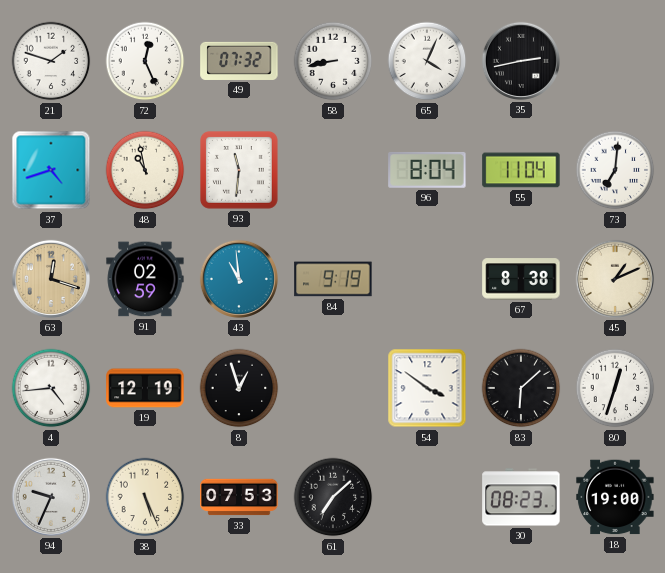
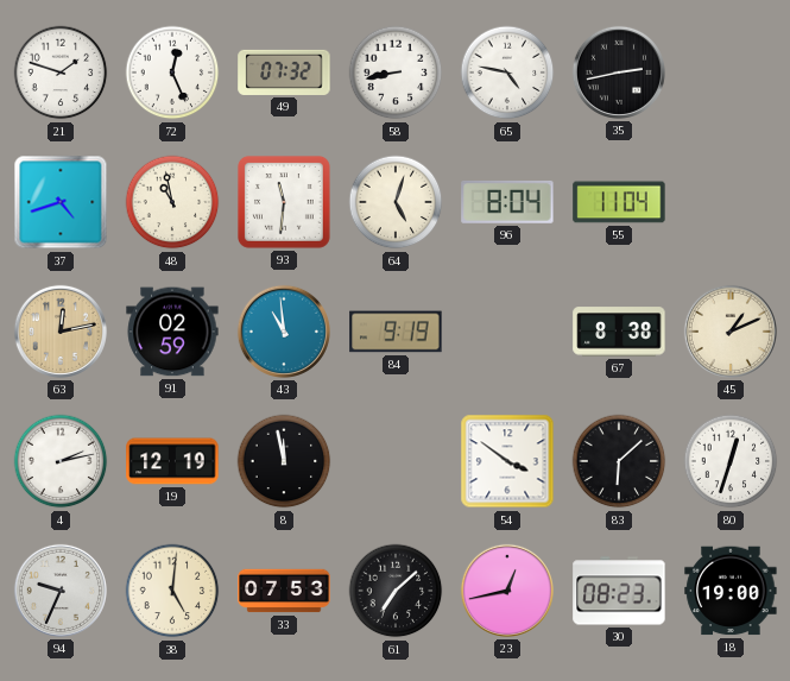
65: 4:04 -> 4:47 (507, 72)
64: none -> 5:03 (396, 202)
73: 7:01 -> none (615, 170)
63: 12:18 -> 12:13 (61, 332)
4: 4:44 -> 2:13 (61, 461)
8: 12:57 -> 11:58 (284, 461)
38: 5:26 -> 5:01 (172, 591)
23: none -> 12:43 (507, 591)
